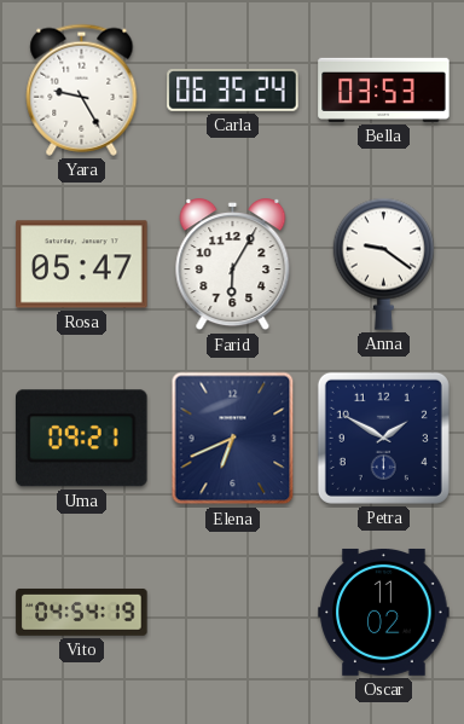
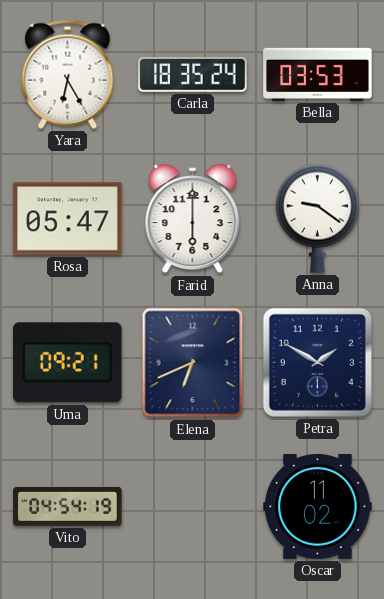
Yara: 9:25 -> 6:25 (68, 74)
Carla: 06:35 -> 18:35 (193, 75)
Farid: 6:05 -> 6:00 (193, 220)
